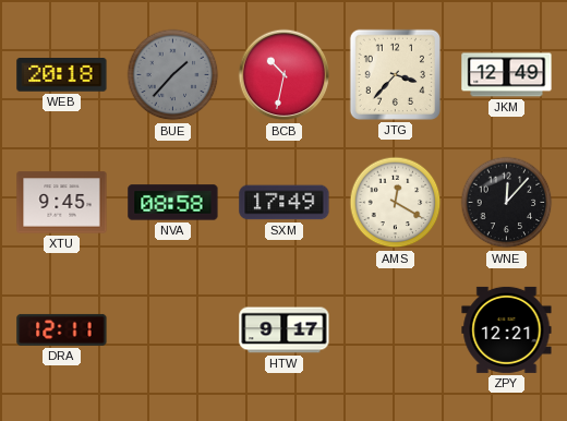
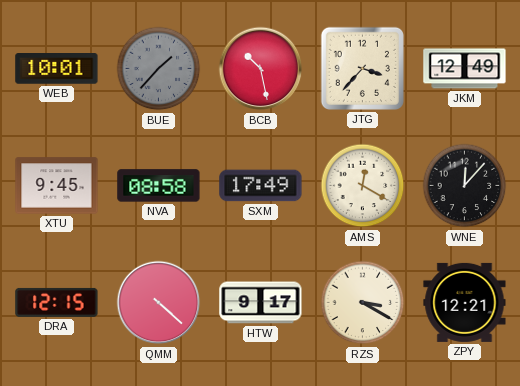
WEB: 20:18 -> 10:01 (57, 69)
BCB: 10:32 -> 10:28 (261, 69)
DRA: 12:11 -> 12:15 (57, 302)
QMM: none -> 4:22 (159, 303)
RZS: none -> 3:20 (363, 303)
